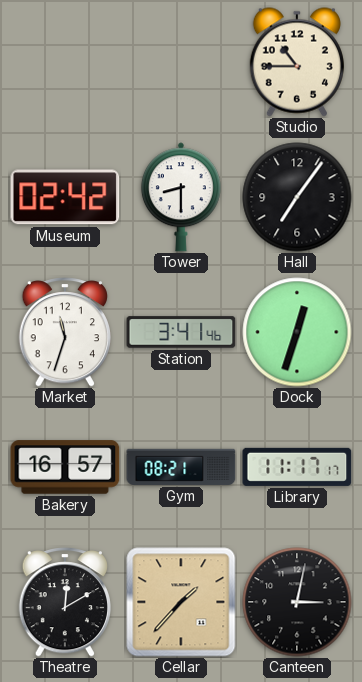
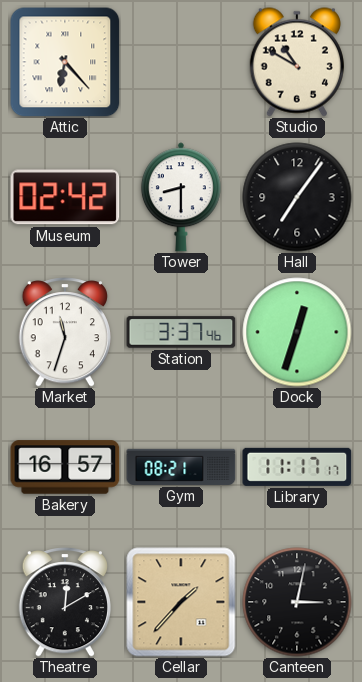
Attic: none -> 6:23 (65, 62)
Studio: 10:45 -> 10:50 (297, 62)
Station: 3:41 -> 3:37 (181, 332)
